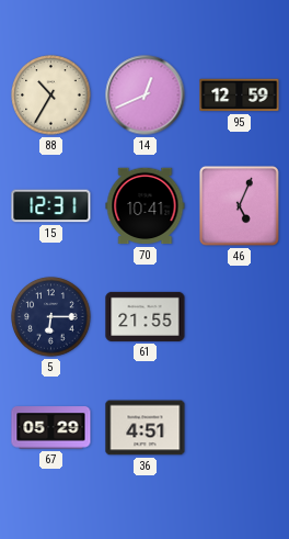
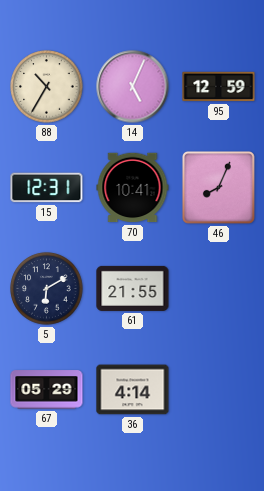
14: 12:41 -> 5:04 (133, 87)
46: 5:04 -> 8:04 (219, 188)
5: 6:15 -> 6:10 (47, 289)
36: 4:51 -> 4:14 (133, 390)
